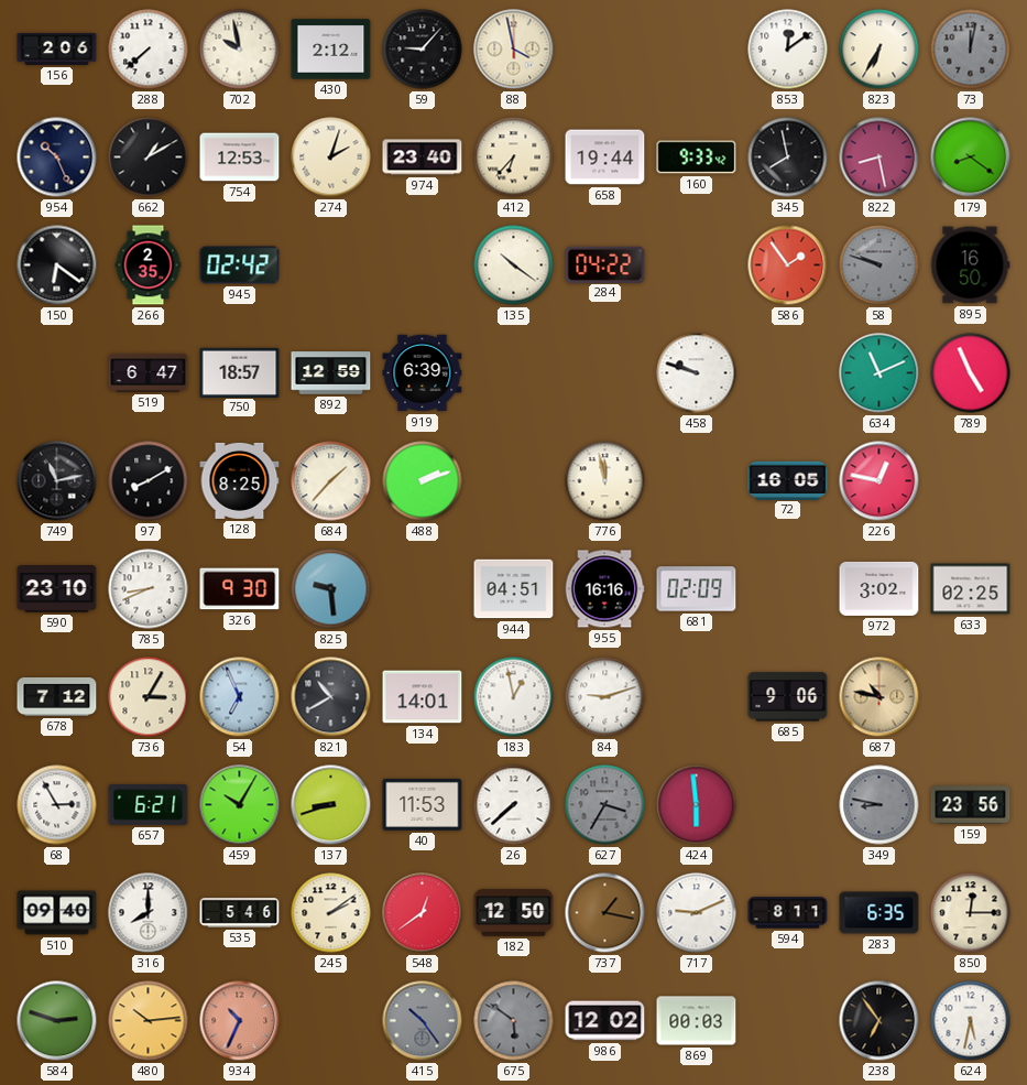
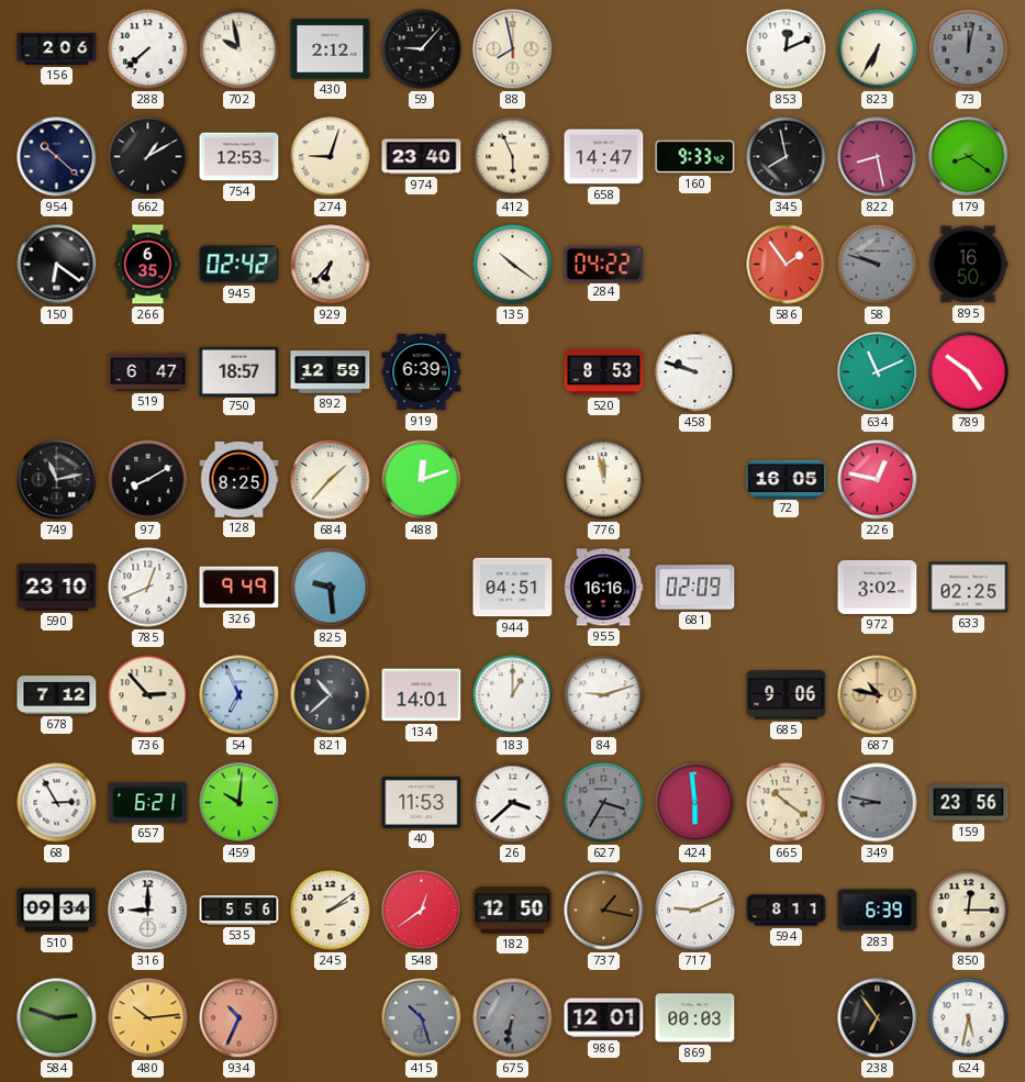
88: 3:58 -> 7:58 (513, 49)
853: 12:09 -> 12:11 (787, 49)
954: 10:26 -> 10:22 (57, 157)
274: 2:03 -> 9:03 (331, 157)
412: 6:37 -> 5:56 (513, 157)
658: 19:44 -> 14:47 (604, 157)
266: 2:35 -> 6:35 (148, 265)
929: none -> 6:37 (331, 265)
520: none -> 8:53 (604, 372)
789: 4:56 -> 4:51 (969, 372)
488: 2:12 -> 12:12 (422, 480)
785: 8:41 -> 12:41 (148, 588)
326: 9:30 -> 9:49 (239, 588)
736: 3:05 -> 2:53 (148, 695)
821: 10:40 -> 10:38 (331, 695)
183: 12:58 -> 1:00 (513, 695)
459: 10:05 -> 10:01 (239, 803)
137: 8:42 -> none (331, 805)
26: 7:38 -> 3:38 (513, 803)
665: none -> 10:21 (787, 803)
510: 09:40 -> 09:34 (57, 911)
316: 8:00 -> 9:00 (148, 911)
535: 5:46 -> 5:56 (239, 911)
283: 6:35 -> 6:39 (878, 911)
415: 10:24 -> 10:27 (422, 1018)
675: 5:51 -> 6:32 (513, 1018)
986: 12:02 -> 12:01 (604, 1018)
